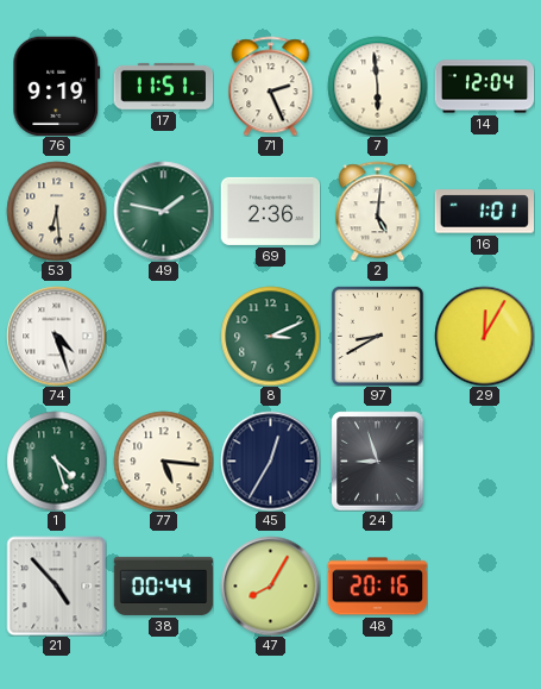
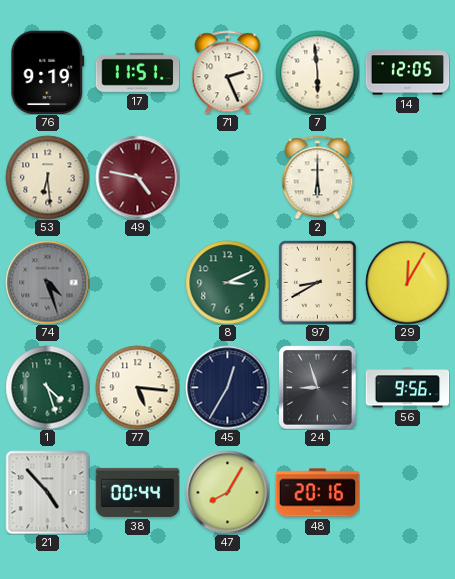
14: 12:04 -> 12:05 (407, 73)
49: 1:47 -> 4:47 (137, 177)
49 dial: green -> burgundy (137, 177)
69: 2:36 -> none (270, 211)
2: 5:01 -> 6:00 (318, 177)
16: 1:01 -> none (484, 212)
74 dial: white -> grey (47, 282)
56: none -> 9:56 (407, 388)
